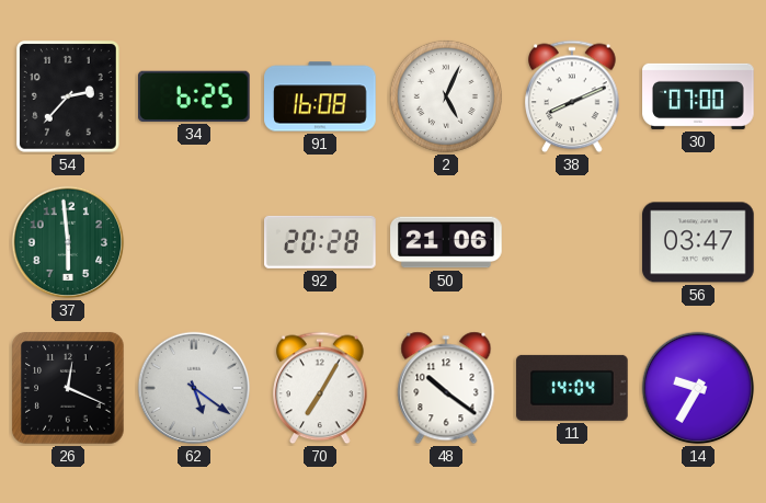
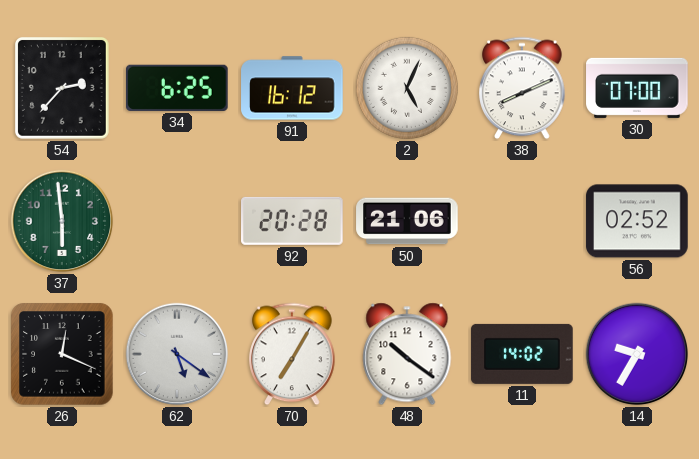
91: 16:08 -> 16:12 (292, 88)
56: 03:47 -> 02:52 (637, 221)
11: 14:04 -> 14:02 (522, 354)
